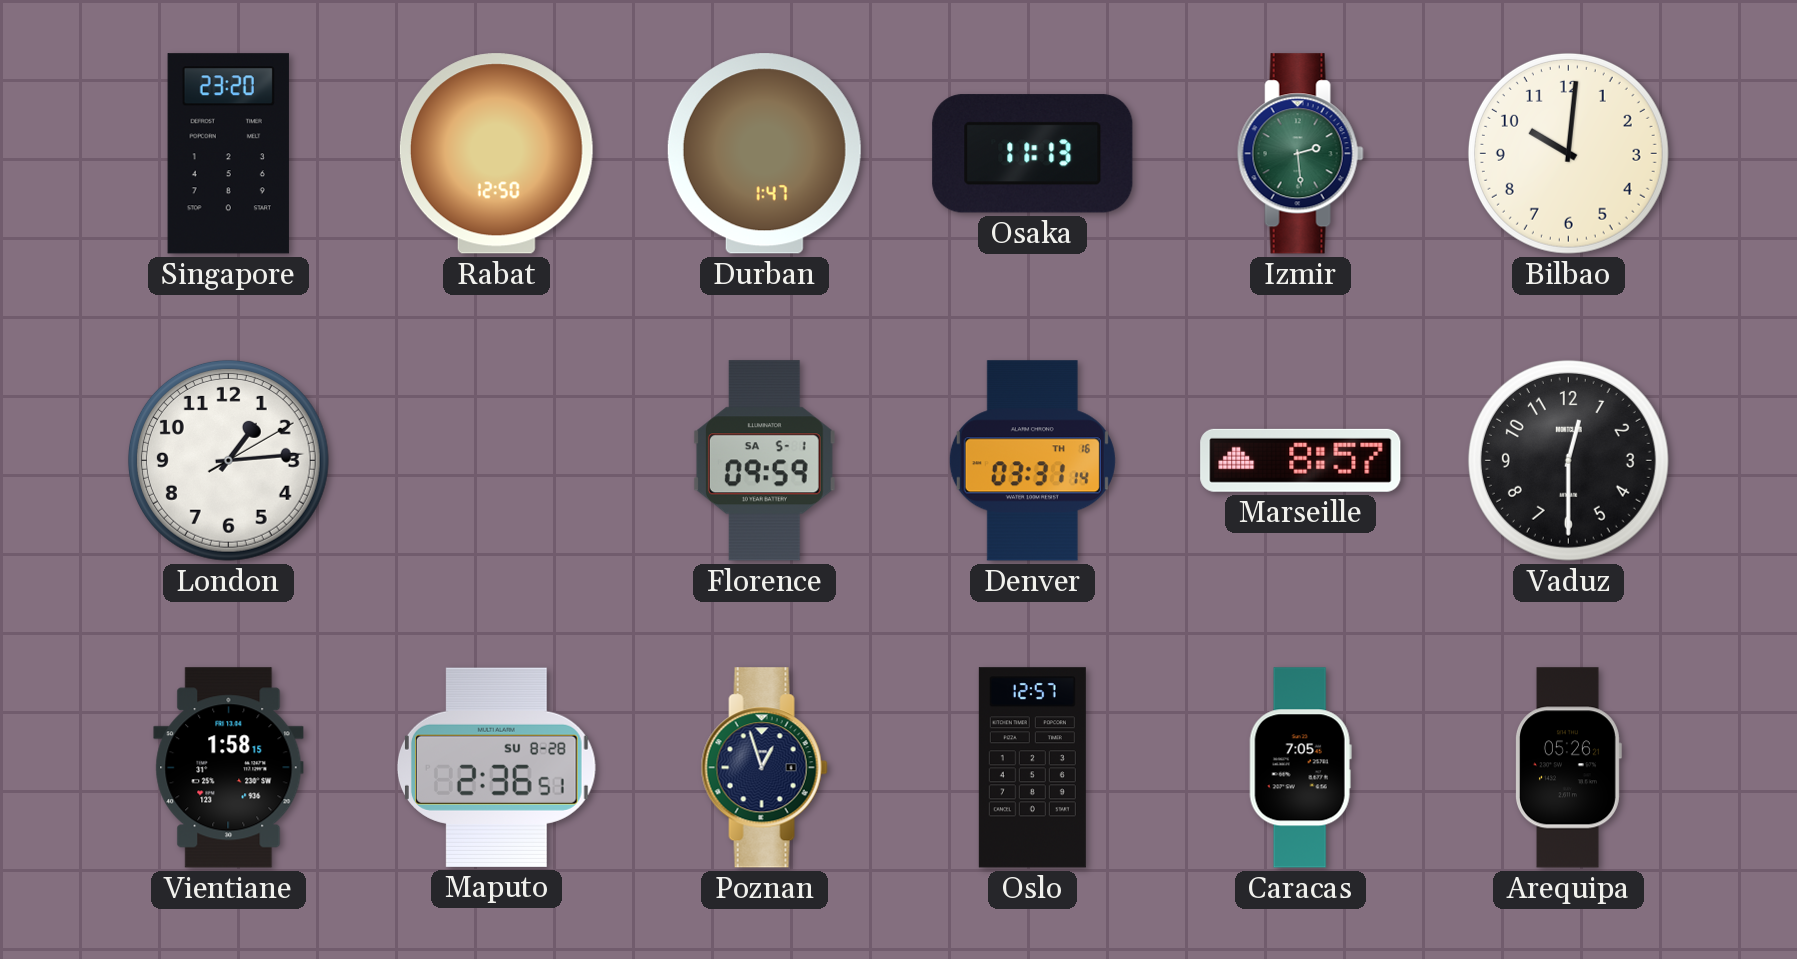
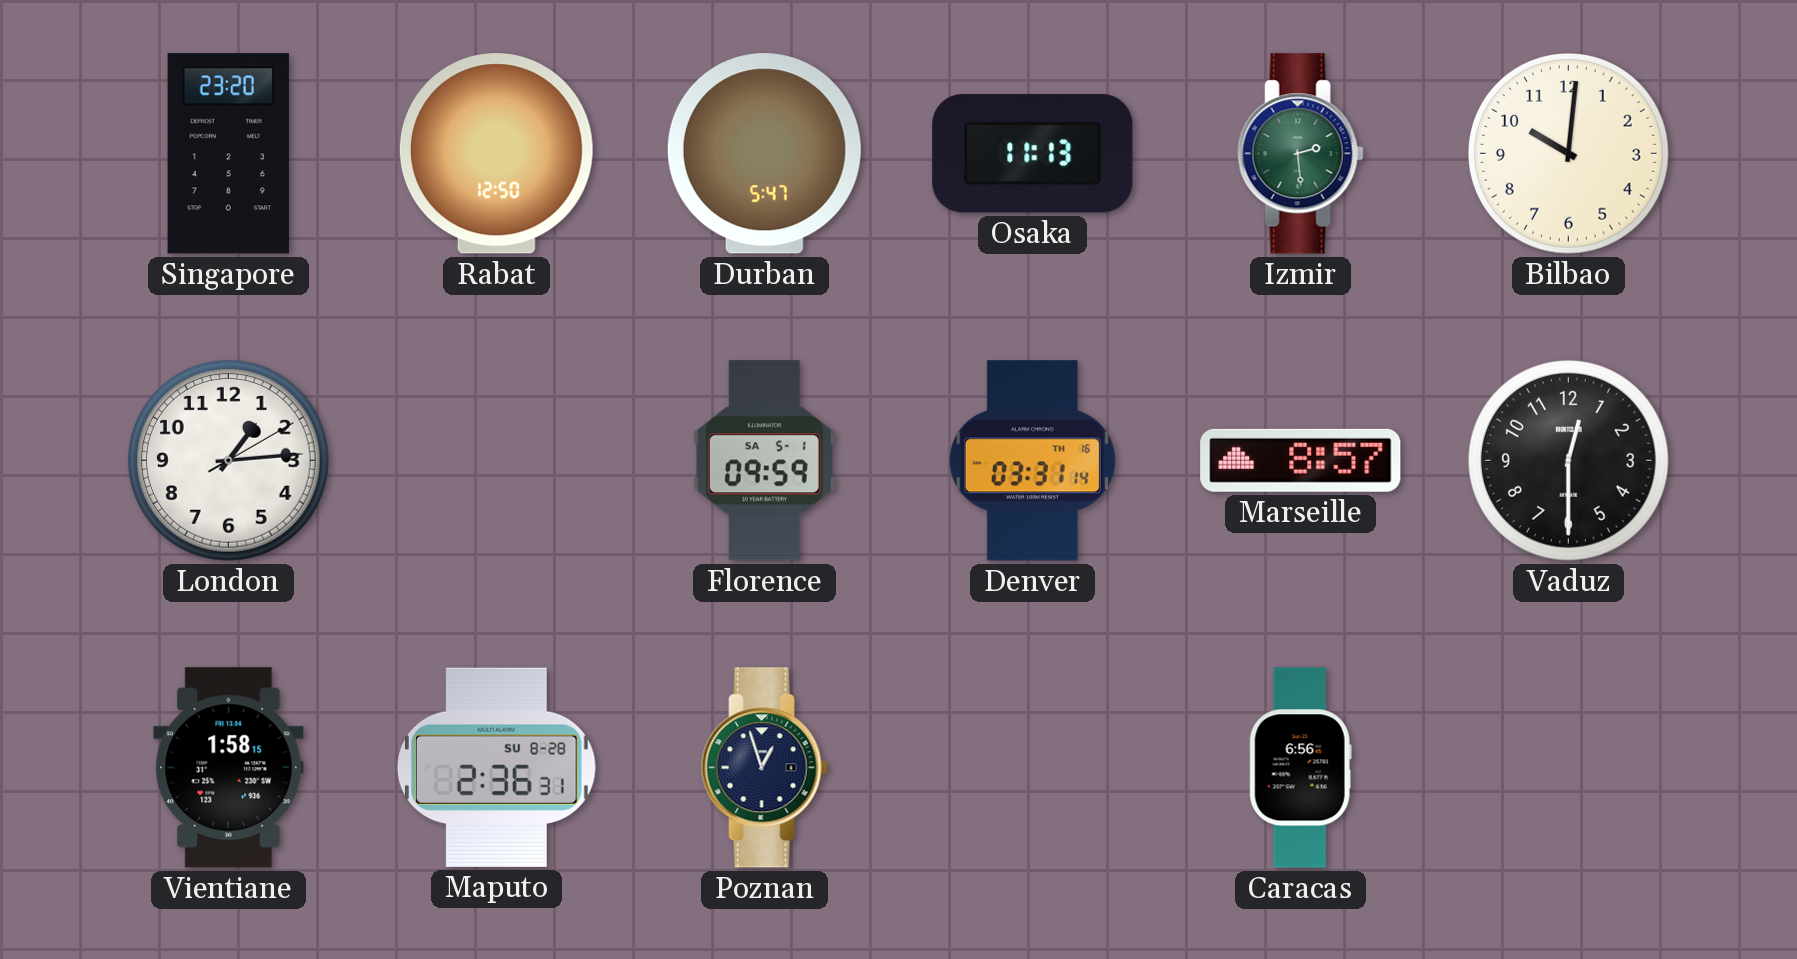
Durban: 1:47 -> 5:47 (764, 154)
Maputo: 2:36:51 -> 2:36:31 (496, 767)
Oslo: 12:57 -> none (1032, 768)
Caracas: 7:05 -> 6:56 (1300, 768)
Arequipa: 05:26 -> none (1569, 768)
